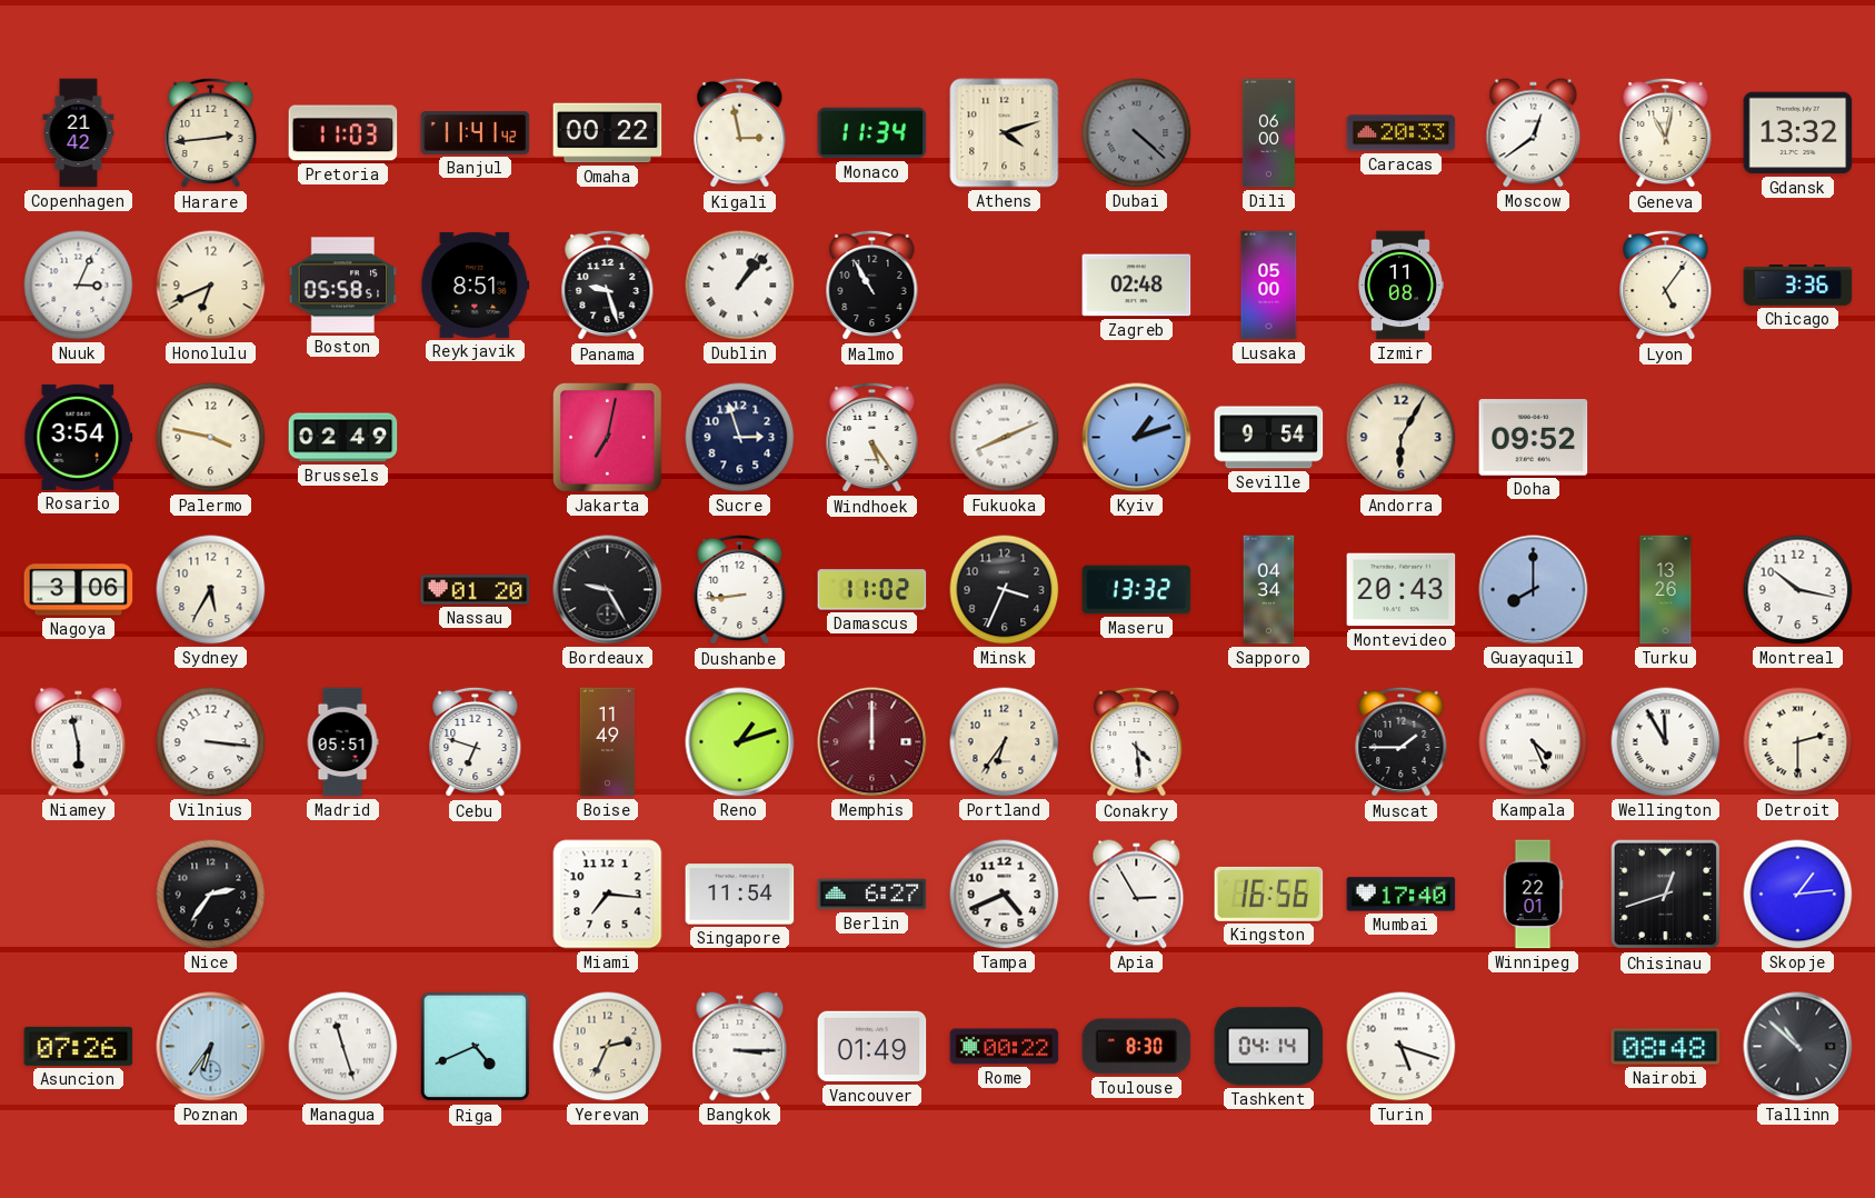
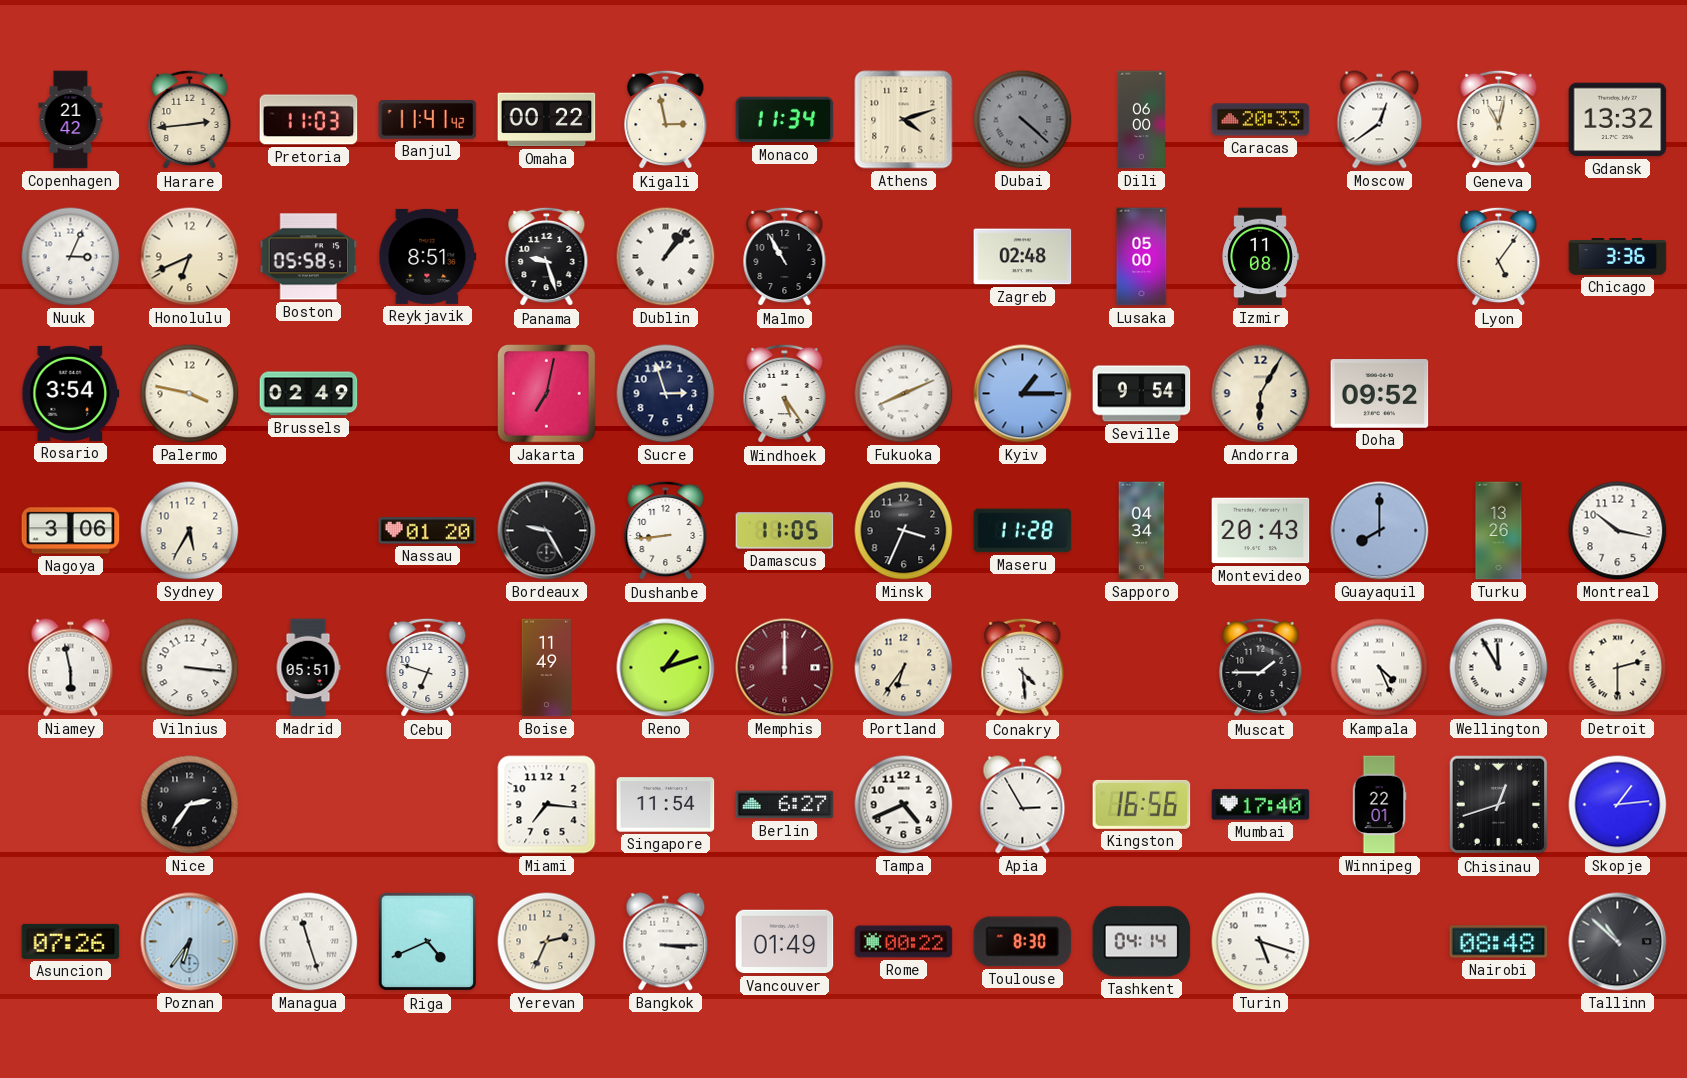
Kyiv: 1:12 -> 1:15 (1023, 394)
Damascus: 11:02 -> 11:05 (785, 531)
Maseru: 13:32 -> 11:28 (1023, 531)
